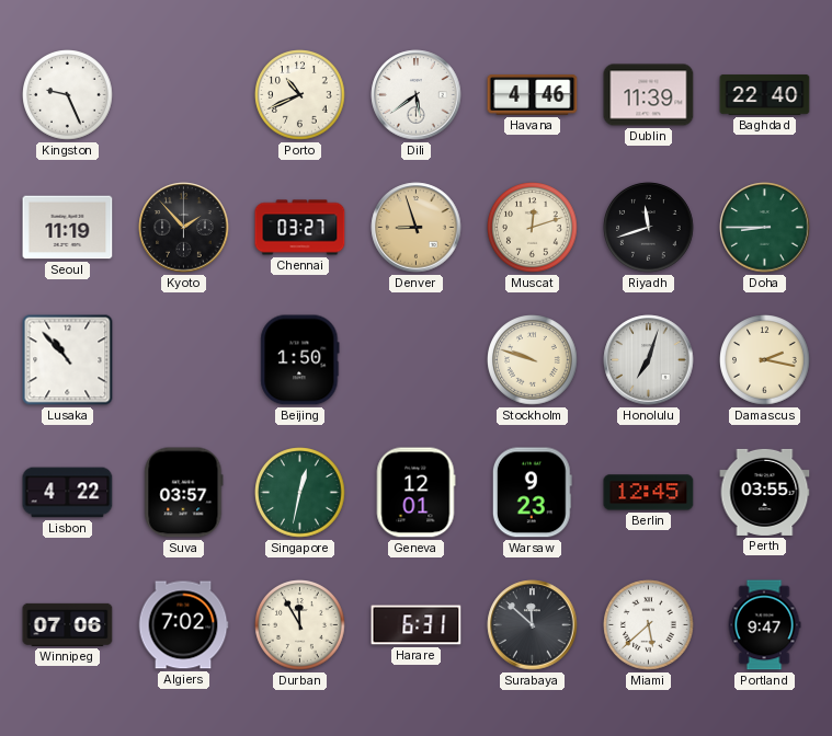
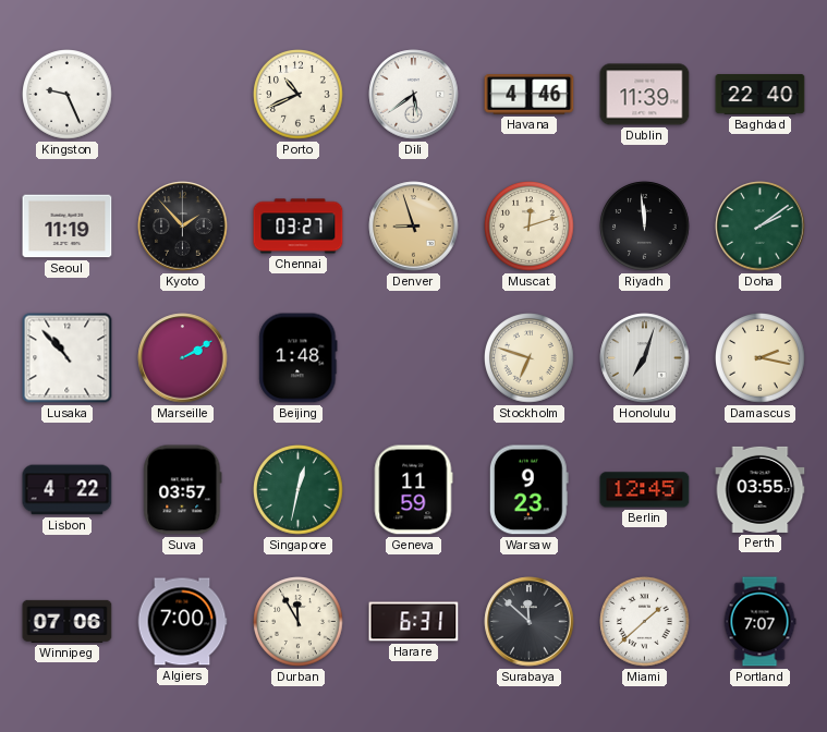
Riyadh: 11:42 -> 11:59 (645, 227)
Doha: 8:45 -> 2:09 (761, 227)
Marseille: none -> 2:10 (183, 358)
Beijing: 1:50 -> 1:48 (299, 358)
Stockholm: 9:48 -> 6:48 (530, 358)
Geneva: 12:01 -> 11:59 (413, 490)
Algiers: 7:02 -> 7:00 (182, 622)
Miami: 5:38 -> 1:38 (645, 622)
Portland: 9:47 -> 7:07 (759, 622)
